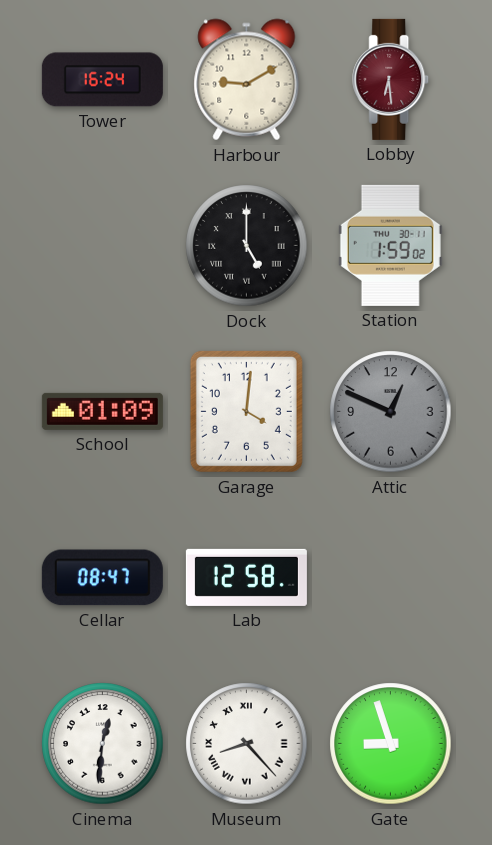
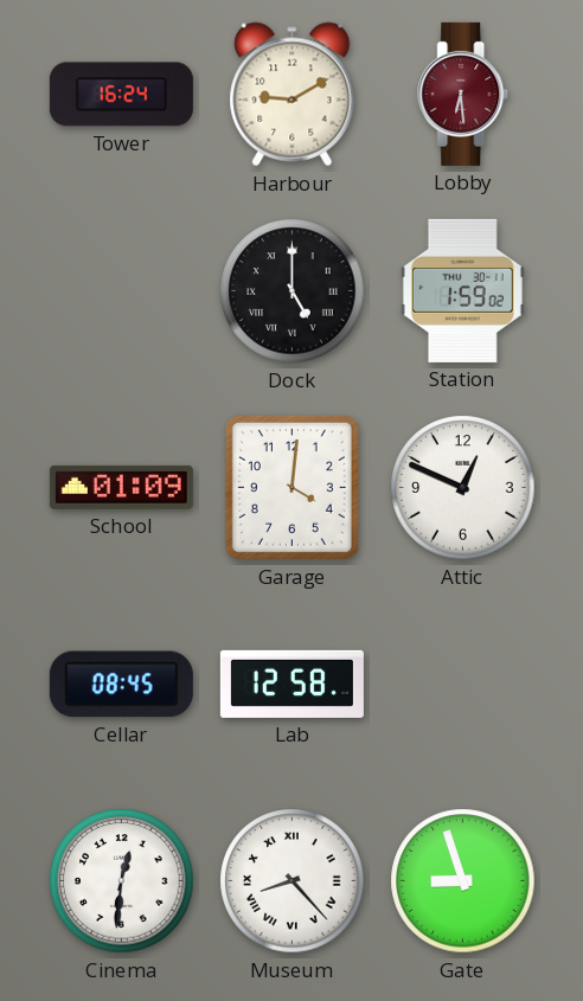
Attic dial: grey -> white (463, 488)
Cellar: 08:47 -> 08:45 (121, 685)
